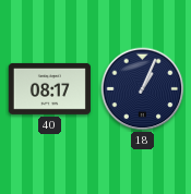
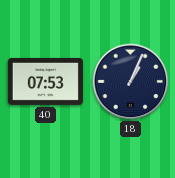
40: 08:17 -> 07:53 (45, 81)
